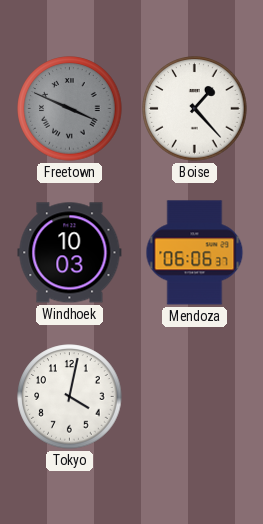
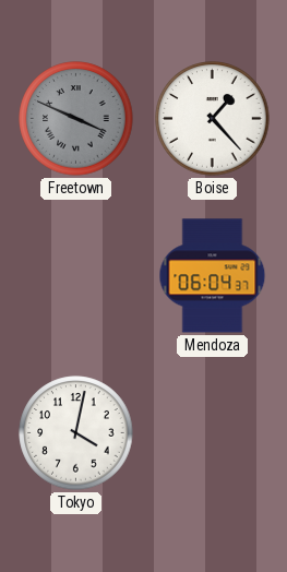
Windhoek: 10:03 -> none (70, 253)
Mendoza: 06:06 -> 06:04 (213, 276)
